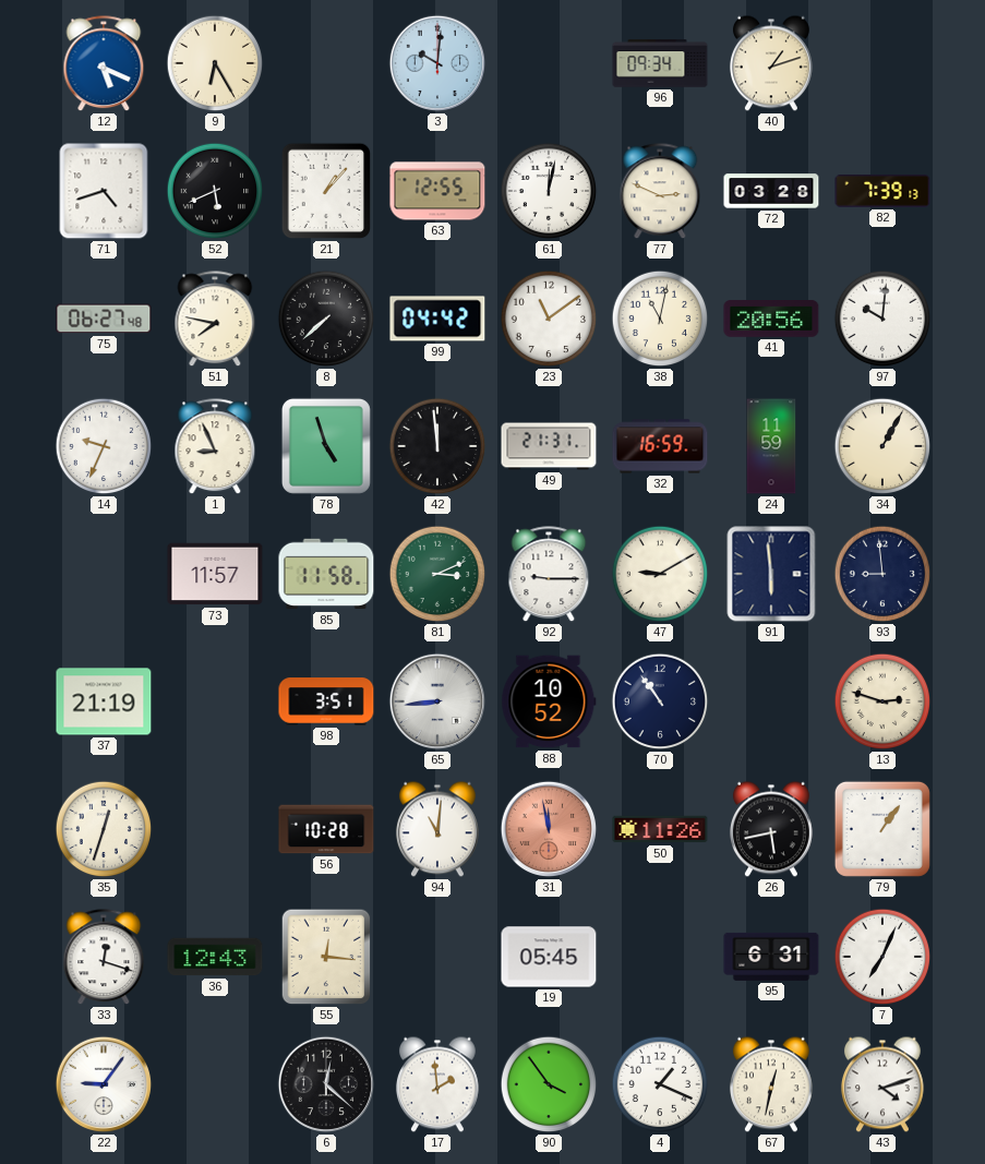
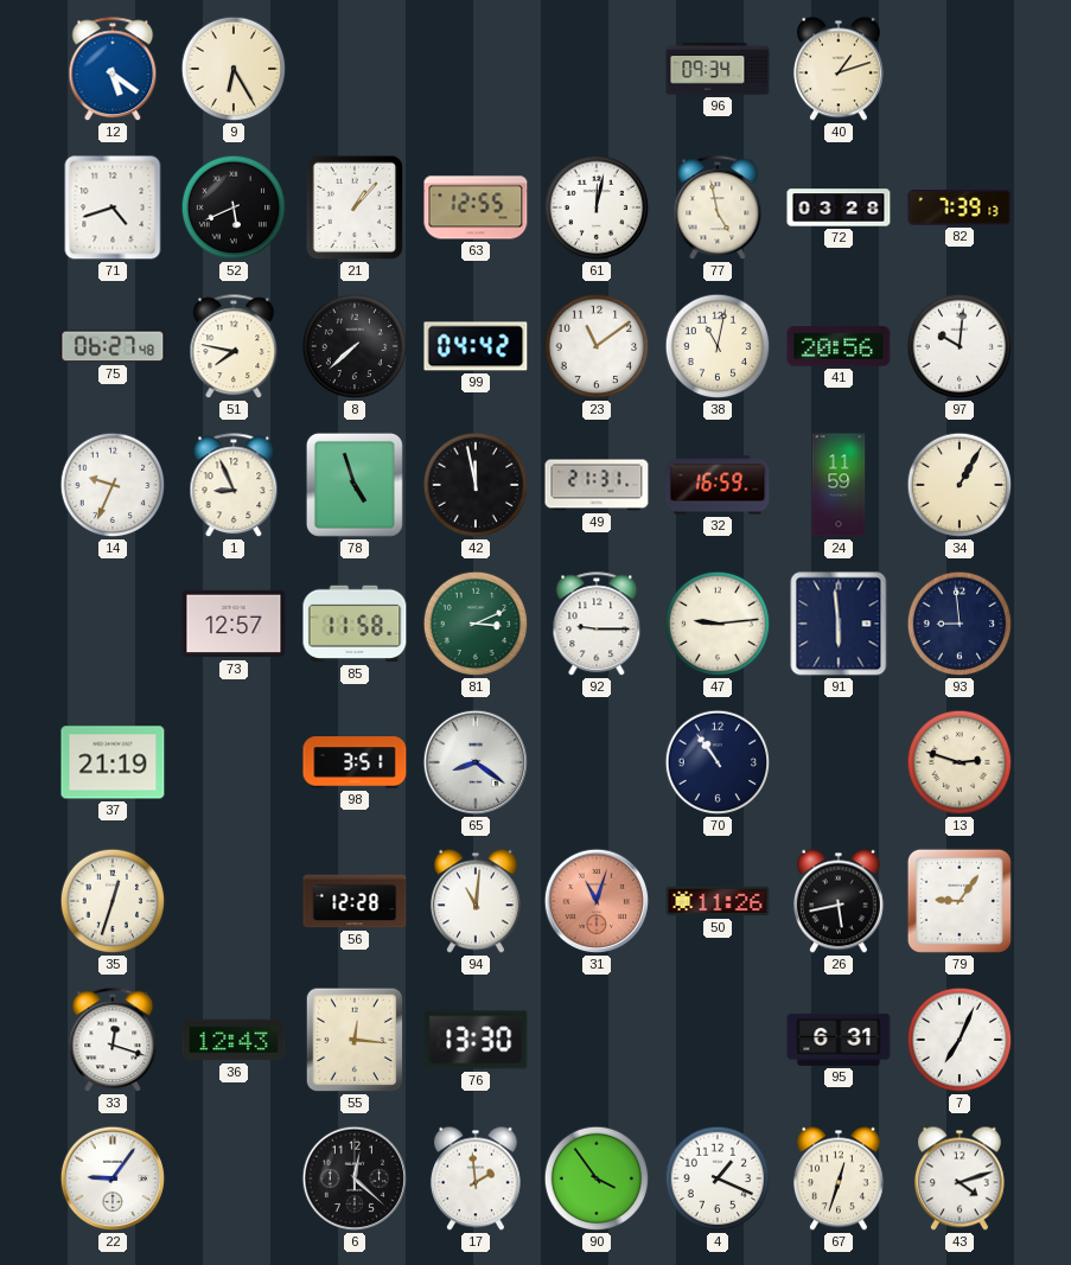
12: 5:19 -> 5:21 (113, 70)
3: 10:01 -> none (437, 63)
77: 2:49 -> 4:58 (718, 209)
42: 11:59 -> 11:58 (476, 485)
73: 11:57 -> 12:57 (234, 624)
47: 9:10 -> 9:14 (718, 624)
65: 8:44 -> 8:21 (476, 762)
88: 10:52 -> none (549, 701)
56: 10:28 -> 12:28 (355, 901)
31: 11:58 -> 11:03 (597, 901)
79: 1:06 -> 9:06 (960, 901)
76: none -> 13:30 (476, 1040)
19: 05:45 -> none (549, 957)
67: 12:32 -> 12:33 (839, 1178)
